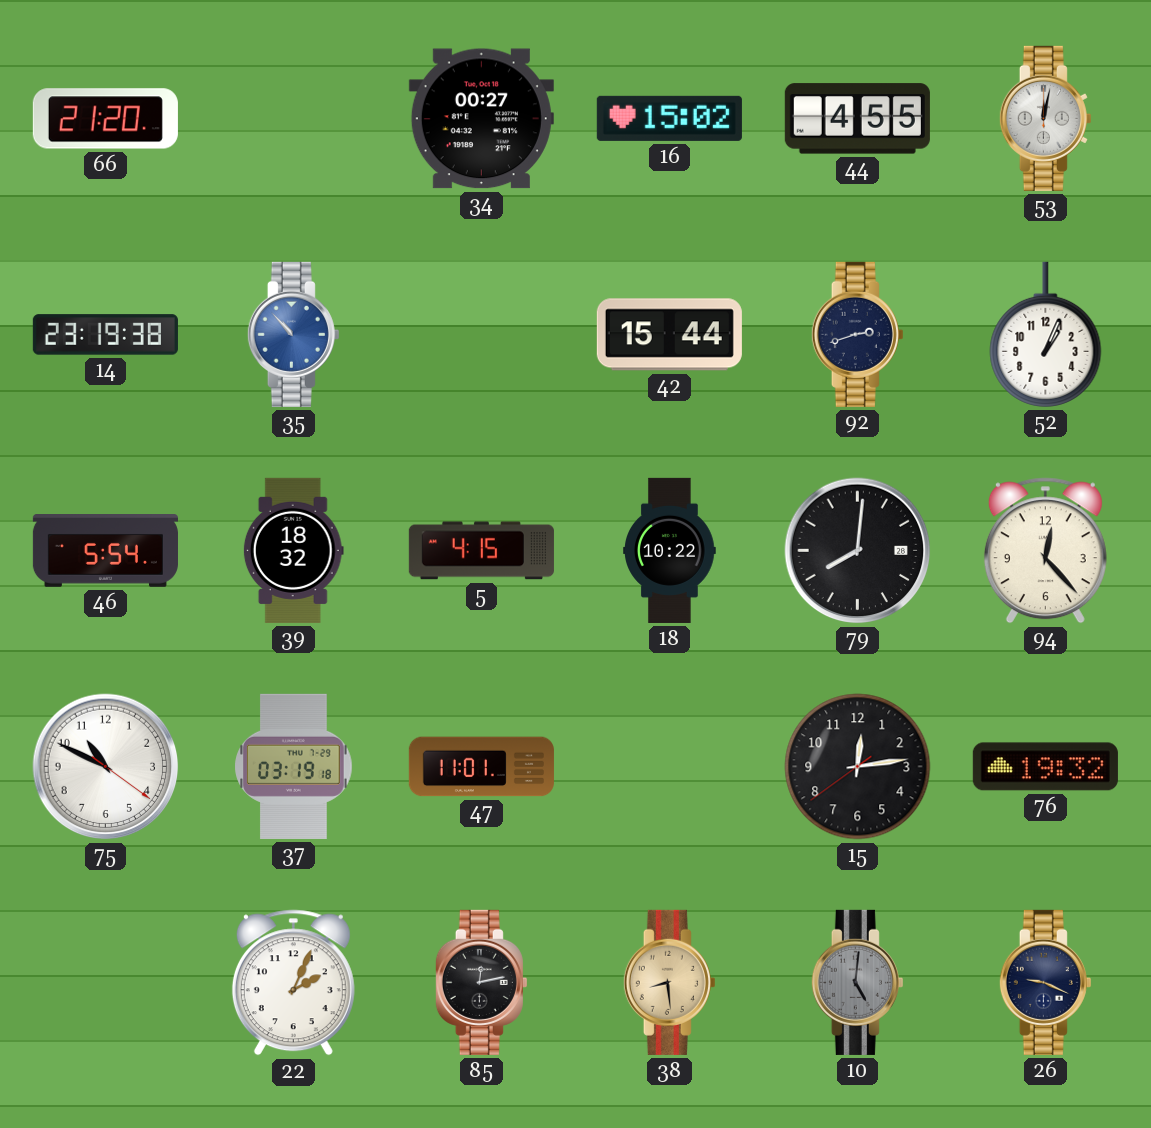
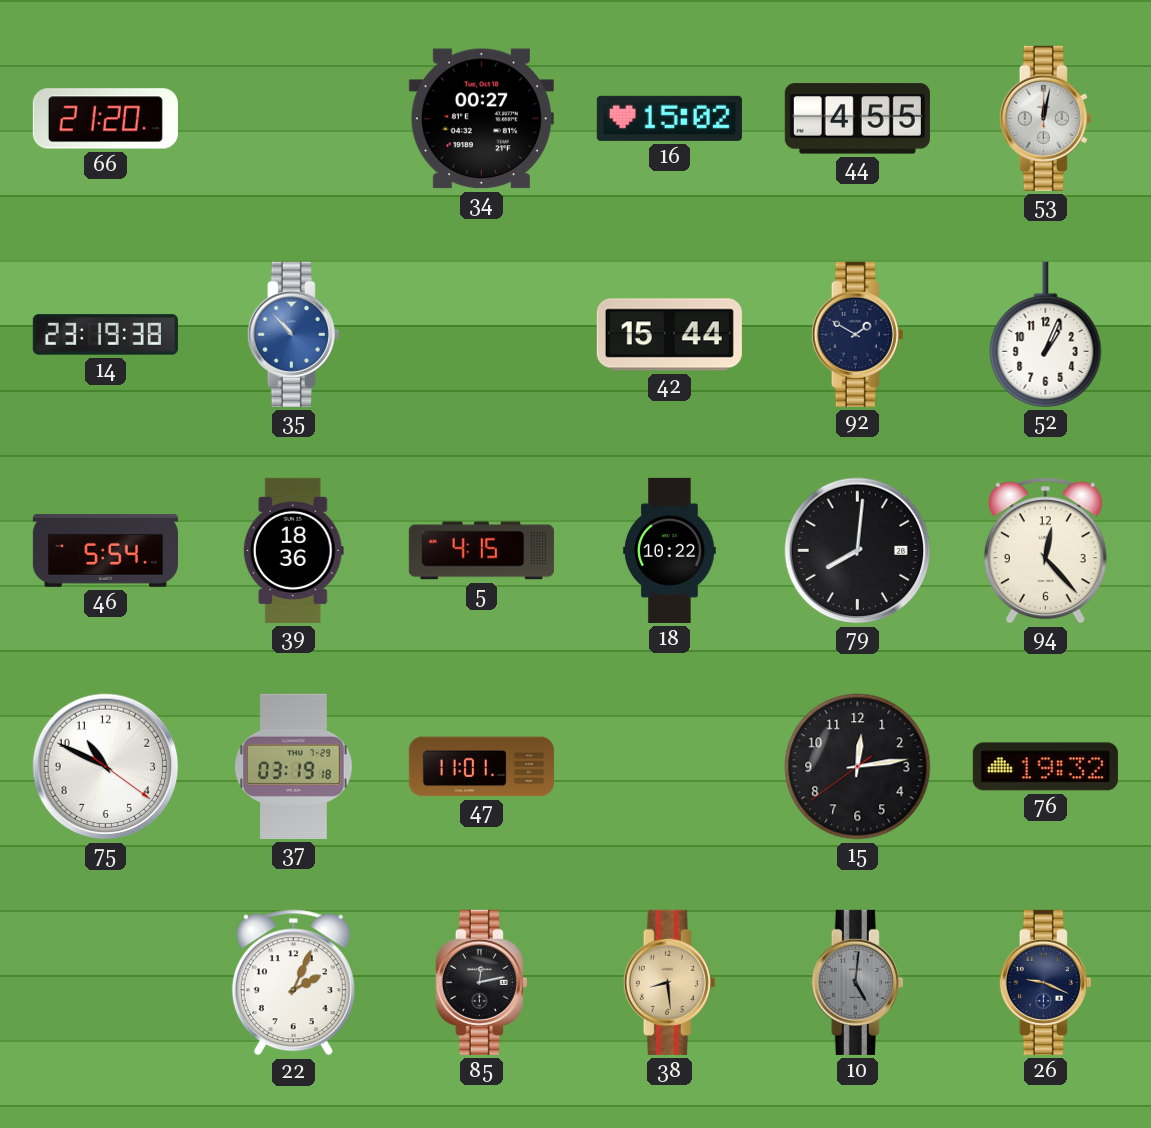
92: 2:42 -> 1:50 (857, 334)
39: 18:32 -> 18:36 (293, 550)
